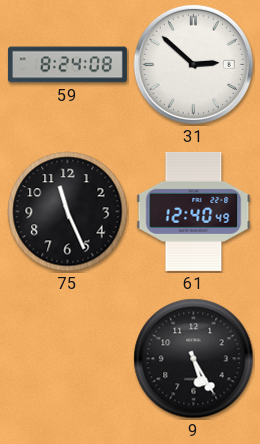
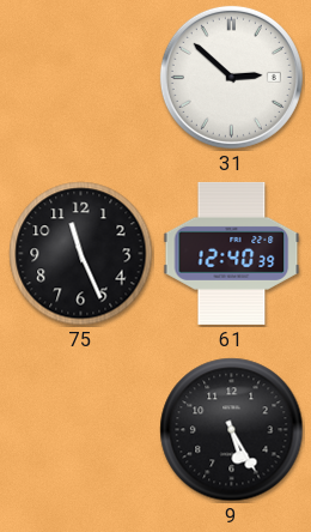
59: 8:24 -> none (67, 65)
61: 12:40:49 -> 12:40:39 (232, 253)
